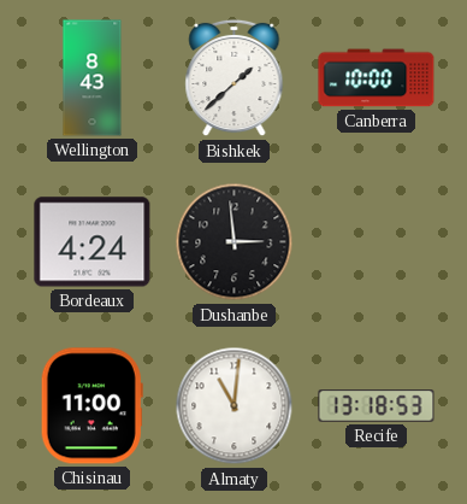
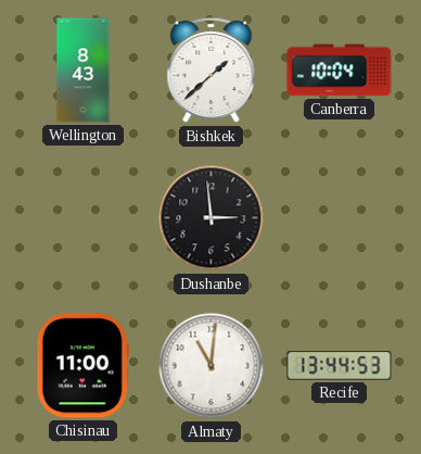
Canberra: 10:00 -> 10:04 (340, 71)
Bordeaux: 4:24 -> none (93, 242)
Recife: 13:18 -> 13:44 (340, 366)
